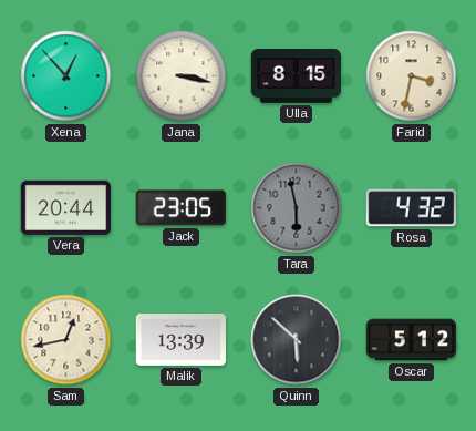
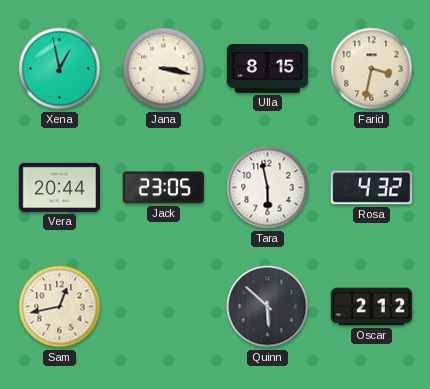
Xena: 12:53 -> 12:58 (60, 69)
Tara dial: grey -> white (268, 188)
Malik: 13:39 -> none (182, 340)
Oscar: 5:12 -> 2:12 (372, 307)
